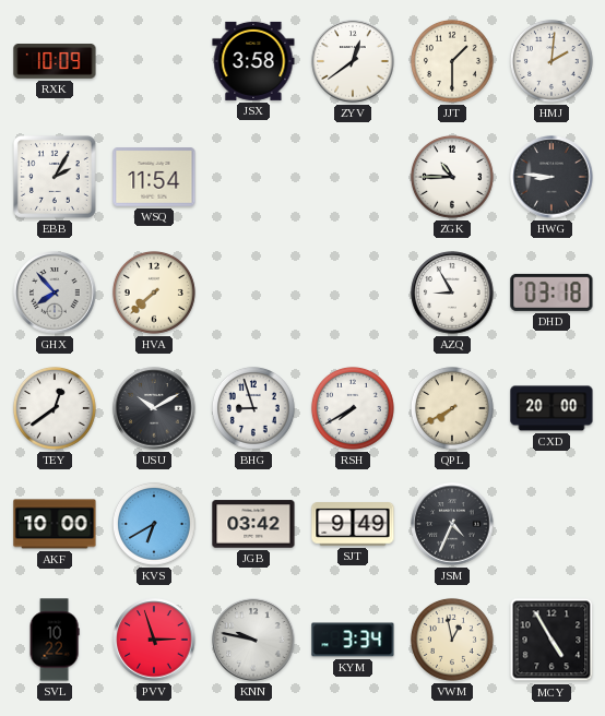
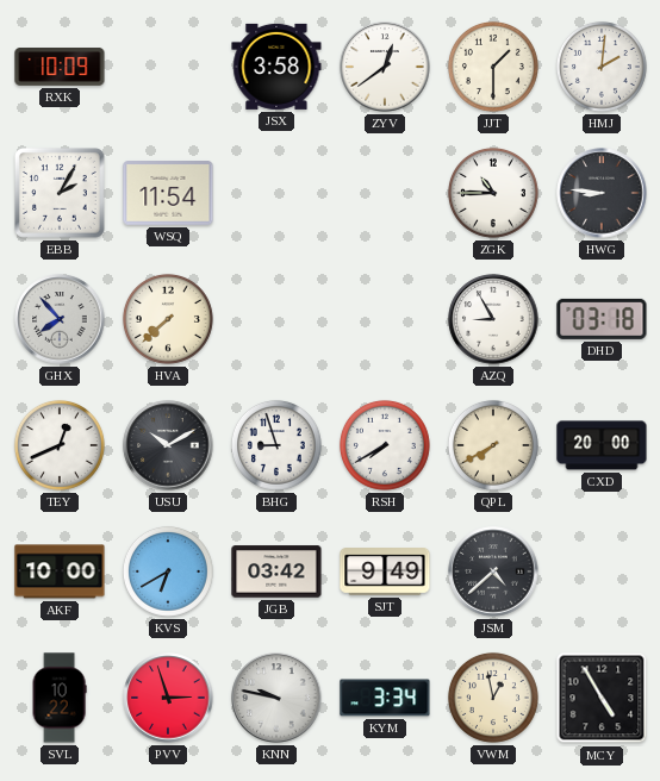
TEY: 12:39 -> 12:41 (60, 445)
JSM: 4:34 -> 4:38 (493, 571)
